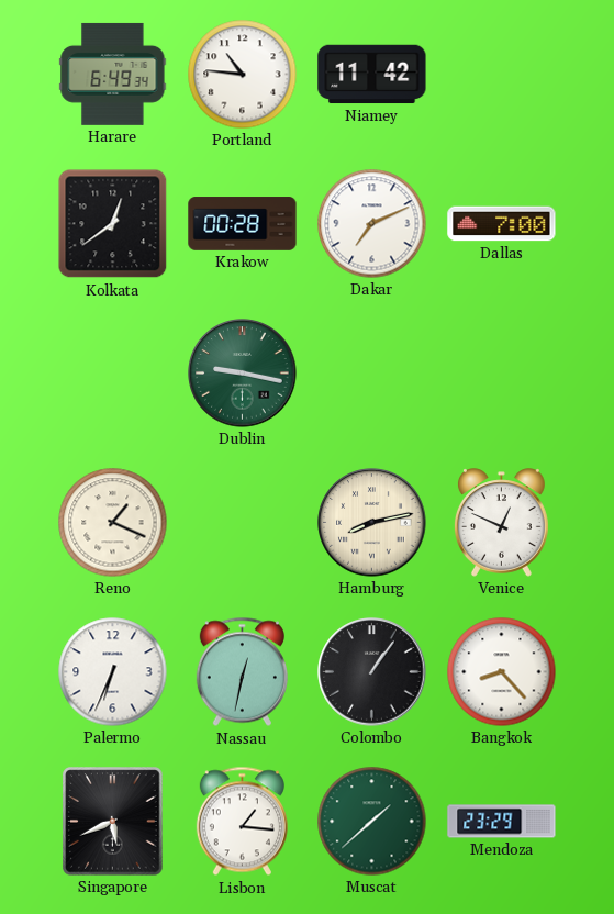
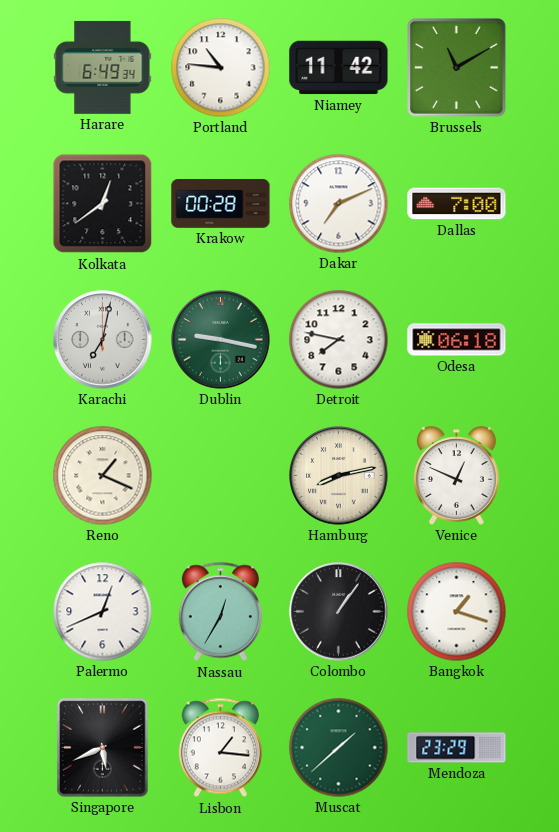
Brussels: none -> 11:10 (457, 68)
Karachi: none -> 7:02 (103, 340)
Detroit: none -> 7:47 (339, 340)
Odesa: none -> 06:18 (457, 340)
Palermo: 6:34 -> 12:41 (103, 612)
Nassau: 12:32 -> 12:35 (220, 612)
Bangkok: 8:23 -> 1:18 (457, 612)
